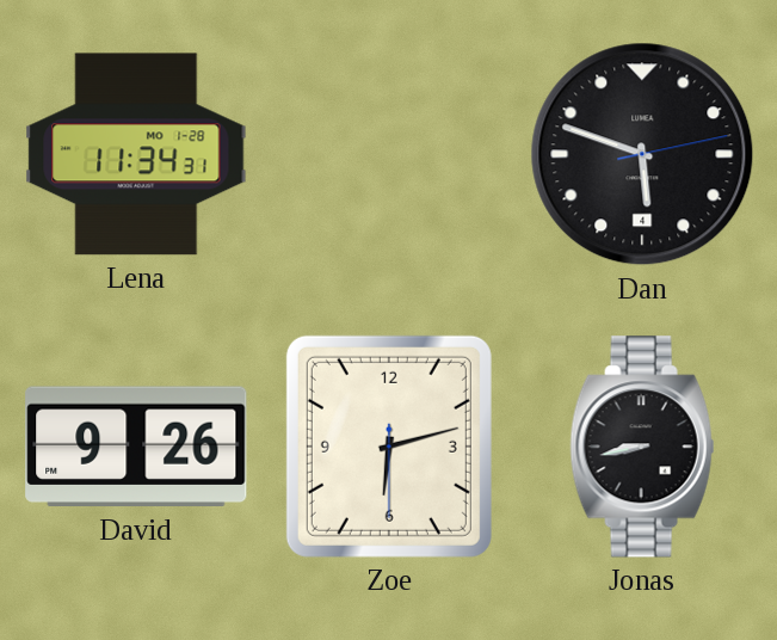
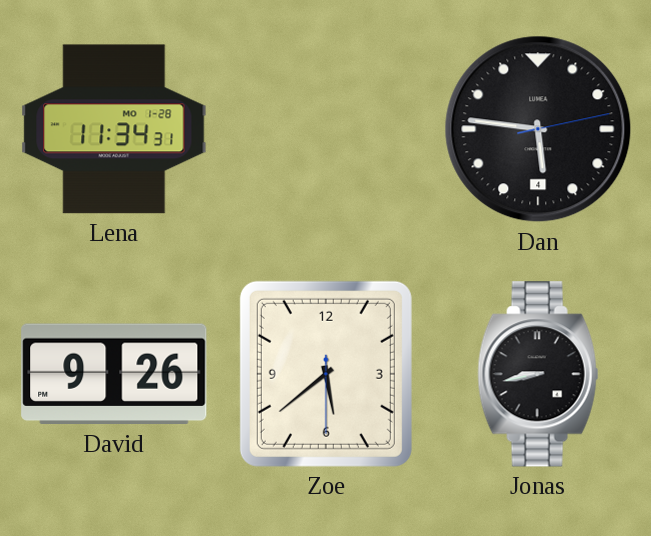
Dan: 5:48 -> 5:46 (538, 129)
Zoe: 6:12 -> 5:38 (326, 374)
